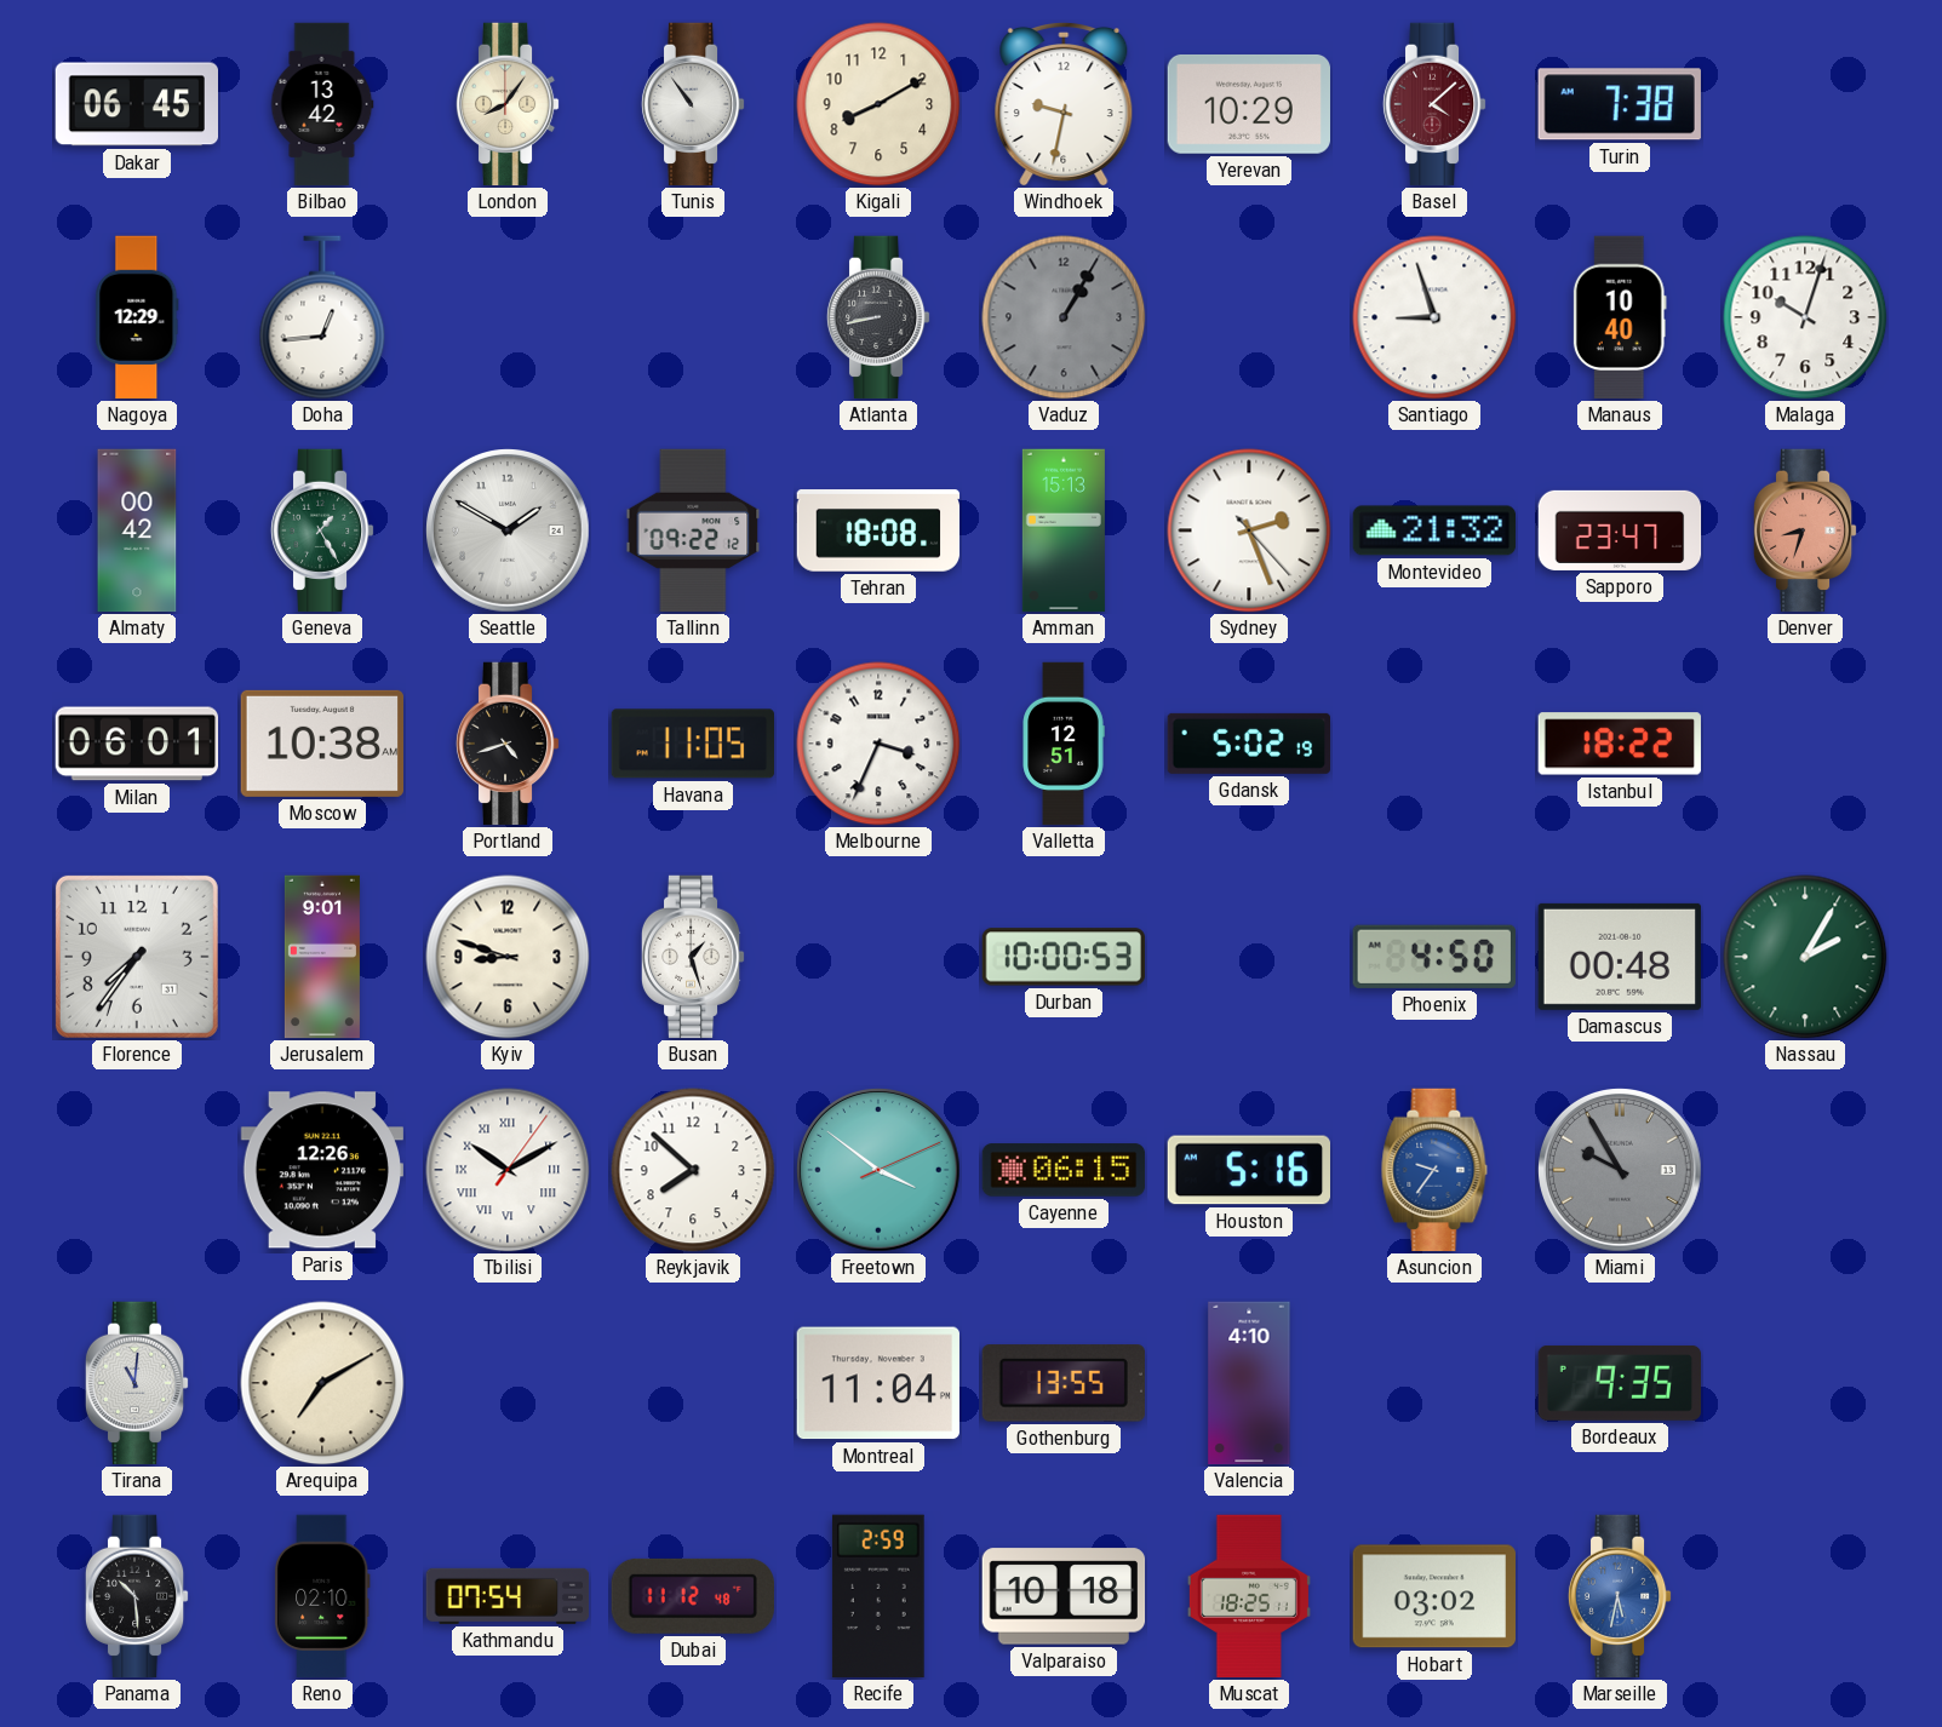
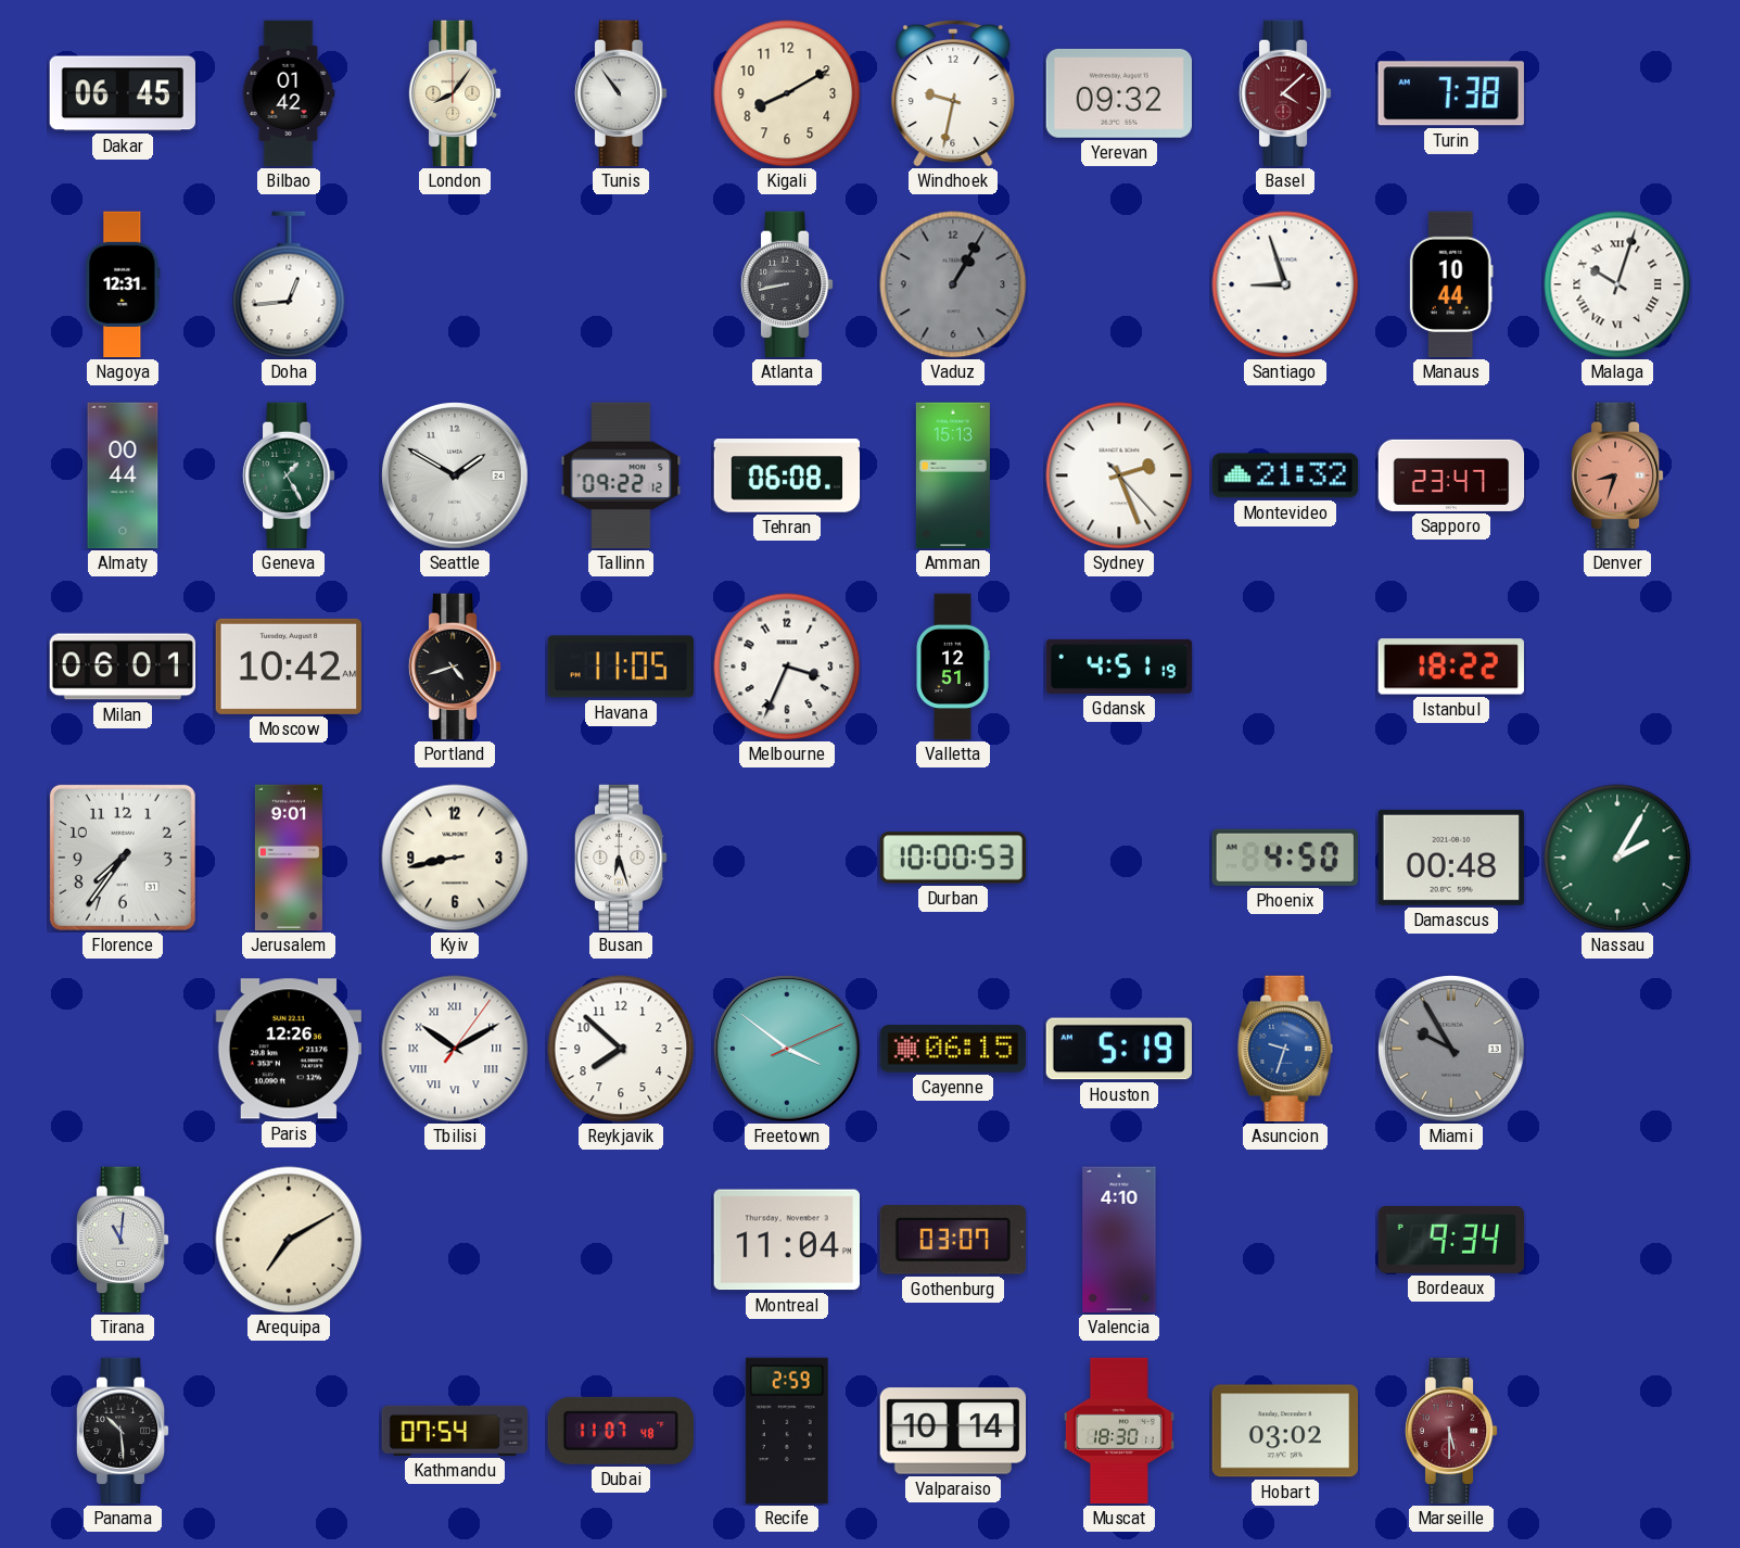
Bilbao: 13:42 -> 01:42 (289, 93)
Yerevan: 10:29 -> 09:32 (1118, 93)
Nagoya: 12:29 -> 12:31 (123, 284)
Manaus: 10:40 -> 10:44 (1451, 284)
Malaga numerals: Arabic -> Roman (1617, 284)
Almaty: 00:42 -> 00:44 (123, 475)
Tehran: 18:08 -> 06:08 (787, 475)
Moscow: 10:38 -> 10:42 (288, 667)
Gdansk: 5:02 -> 4:51 (1118, 667)
Kyiv: 8:48 -> 8:43 (455, 858)
Busan: 1:27 -> 6:27 (621, 858)
Houston: 5:16 -> 5:19 (1118, 1049)
Asuncion: 9:36 -> 9:33 (1285, 1049)
Gothenburg: 13:55 -> 03:07 (953, 1240)
Bordeaux: 9:35 -> 9:34 (1451, 1240)
Reno: 02:10 -> none (322, 1596)
Dubai: 11:12 -> 11:07 (621, 1431)
Valparaiso: 10:18 -> 10:14 (953, 1431)
Muscat: 18:25 -> 18:30 (1119, 1431)
Marseille: 5:32 -> 5:30 (1451, 1431)
Marseille dial: blue -> burgundy (1451, 1431)
